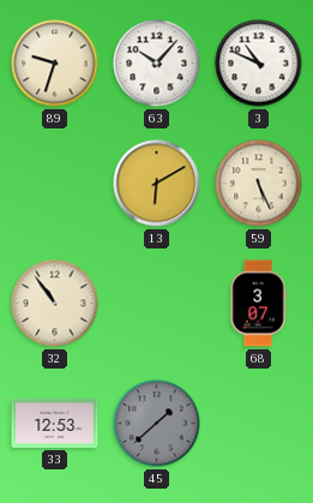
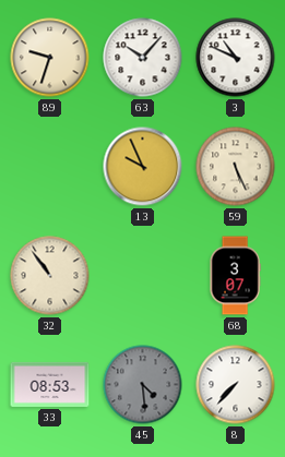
13: 6:10 -> 9:56 (143, 167)
33: 12:53 -> 08:53 (50, 384)
45: 1:38 -> 4:29 (143, 385)
8: none -> 7:37 (236, 385)
